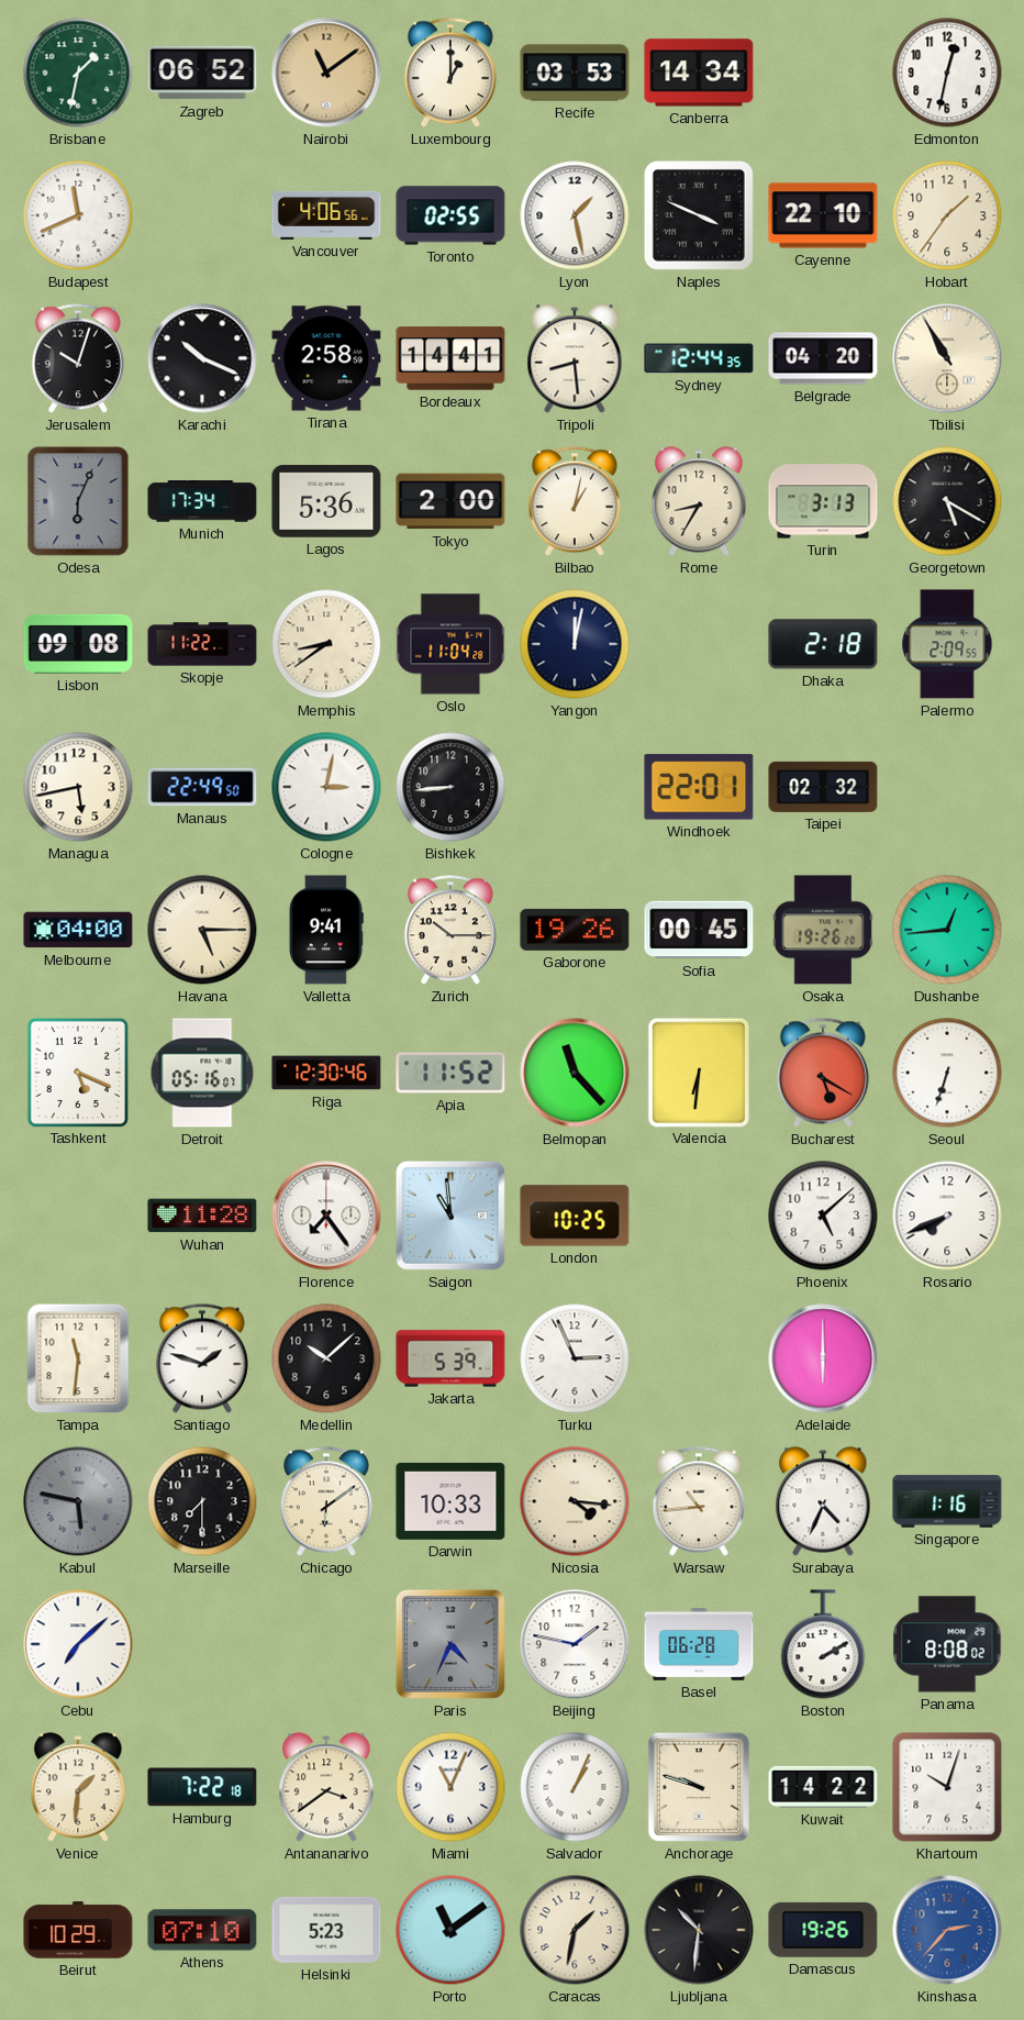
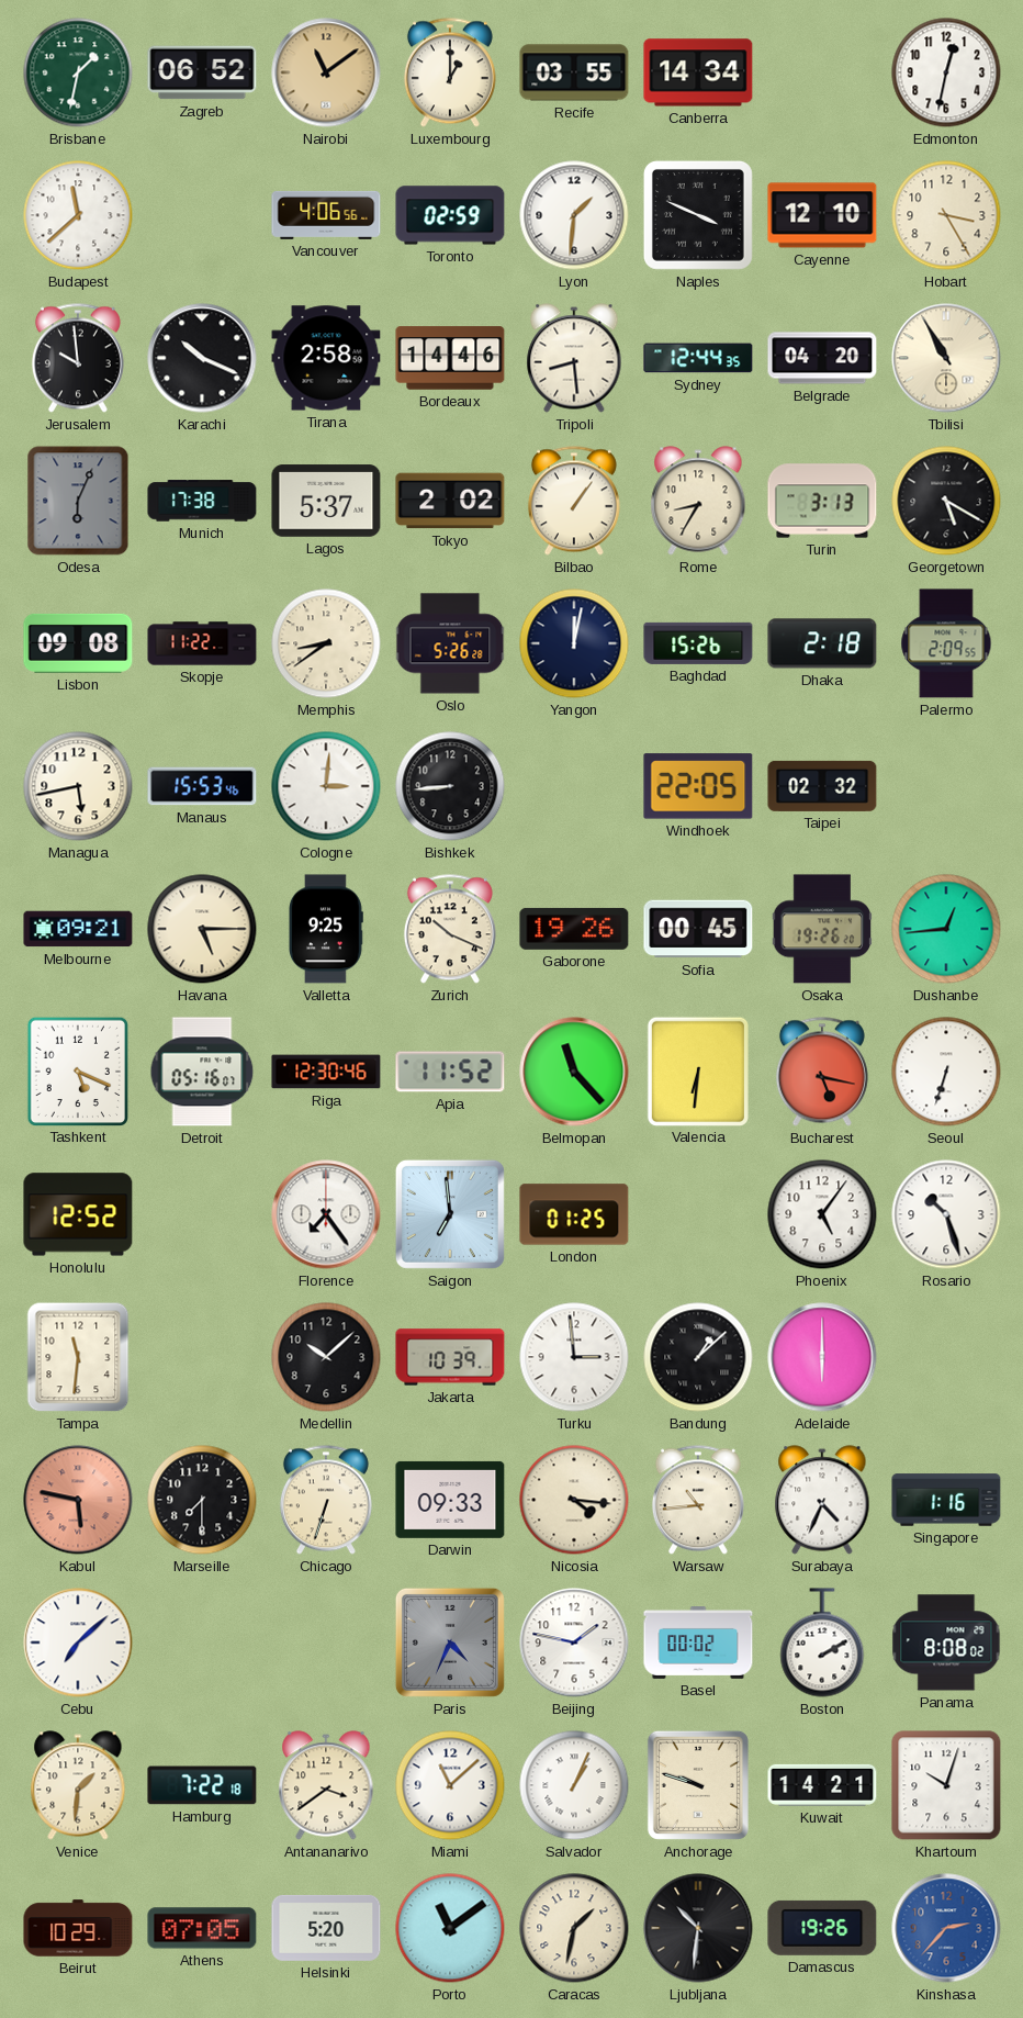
Recife: 03:53 -> 03:55 (574, 72)
Budapest: 11:41 -> 11:38 (78, 215)
Toronto: 02:55 -> 02:59 (450, 215)
Lyon: 1:28 -> 1:31 (574, 215)
Cayenne: 22:10 -> 12:10 (822, 215)
Hobart: 1:36 -> 3:25 (946, 215)
Jerusalem: 10:03 -> 9:59 (78, 358)
Bordeaux: 14:41 -> 14:46 (450, 358)
Munich: 17:34 -> 17:38 (202, 501)
Lagos: 5:36 -> 5:37 (326, 501)
Tokyo: 2:00 -> 2:02 (450, 501)
Bilbao: 1:02 -> 1:06 (574, 501)
Oslo: 11:04 -> 5:26 (450, 643)
Baghdad: none -> 15:26 (698, 643)
Manaus: 22:49 -> 15:53 (202, 786)
Cologne: 3:02 -> 3:01 (326, 786)
Windhoek: 22:01 -> 22:05 (698, 786)
Melbourne: 04:00 -> 09:21 (78, 929)
Valletta: 9:41 -> 9:25 (326, 929)
Zurich: 10:15 -> 10:19 (450, 929)
Bucharest: 5:20 -> 5:17 (822, 1072)
Honolulu: none -> 12:52 (78, 1214)
Wuhan: 11:28 -> none (202, 1216)
Saigon: 10:59 -> 6:59 (450, 1214)
London: 10:25 -> 01:25 (574, 1214)
Phoenix: 5:08 -> 5:06 (822, 1214)
Rosario: 7:41 -> 10:27 (946, 1214)
Santiago: 1:48 -> none (202, 1358)
Jakarta: 5:39 -> 10:39 (450, 1357)
Turku: 2:56 -> 2:59 (574, 1357)
Bandung: none -> 1:08 (698, 1357)
Kabul dial: grey -> salmon (78, 1500)
Chicago: 6:09 -> 6:33 (326, 1500)
Darwin: 10:33 -> 09:33 (450, 1500)
Basel: 06:28 -> 00:02 (698, 1644)
Miami: 11:04 -> 11:08 (450, 1785)
Kuwait: 14:22 -> 14:21 (822, 1785)
Athens: 07:10 -> 07:05 (202, 1928)
Helsinki: 5:23 -> 5:20 (326, 1928)
